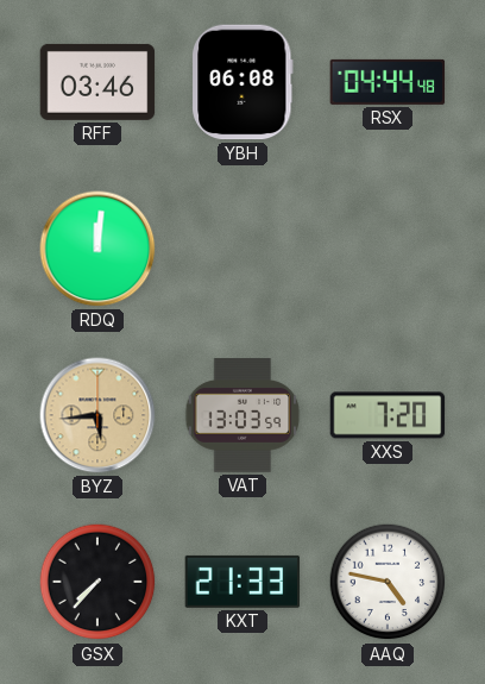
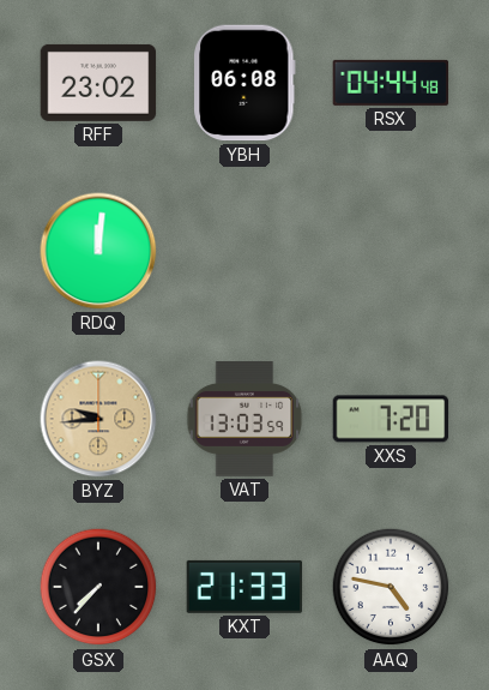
RFF: 03:46 -> 23:02 (98, 83)
BYZ: 5:44 -> 9:44 (98, 419)
